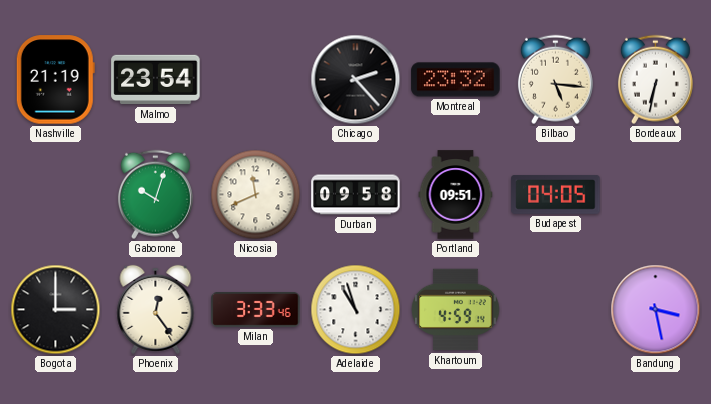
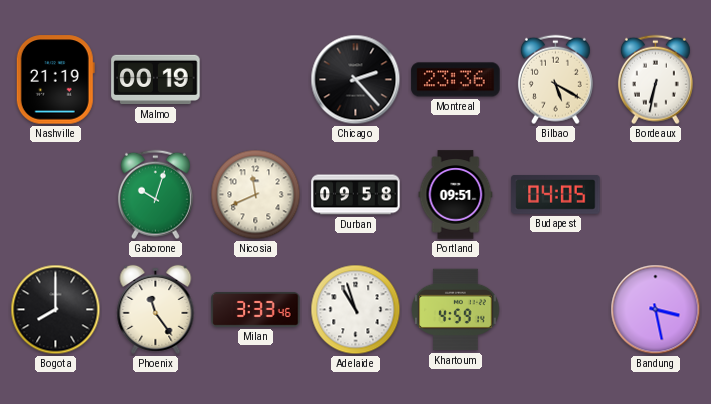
Malmo: 23:54 -> 00:19 (156, 80)
Montreal: 23:32 -> 23:36 (456, 80)
Bilbao: 5:16 -> 5:20 (555, 80)
Bogota: 3:00 -> 8:00 (56, 310)
Phoenix: 12:24 -> 11:24 (156, 309)
